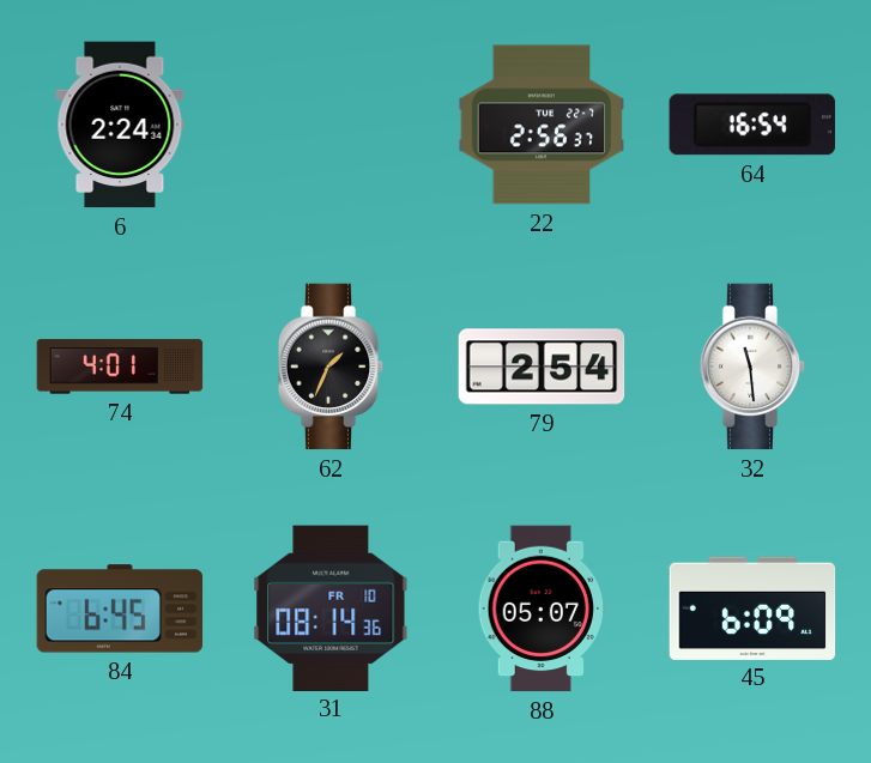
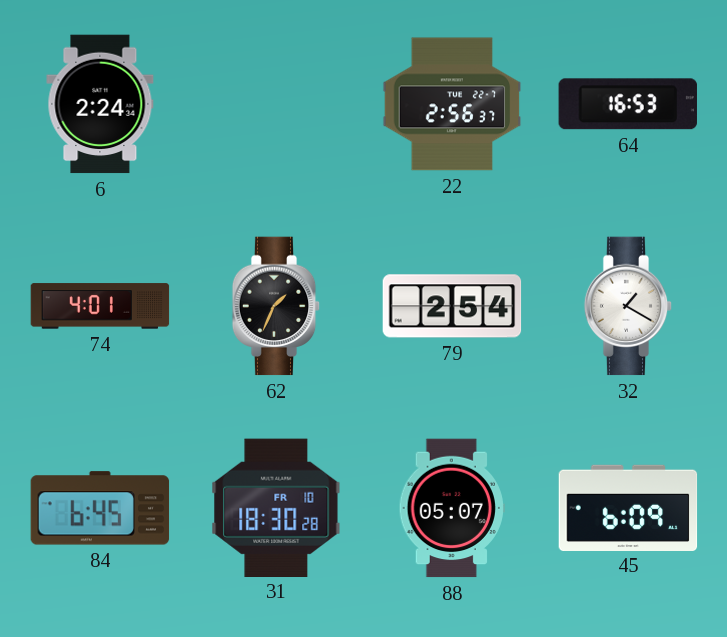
64: 16:54 -> 16:53 (628, 104)
32: 11:29 -> 1:20 (628, 306)
31: 08:14 -> 18:30 (276, 507)
